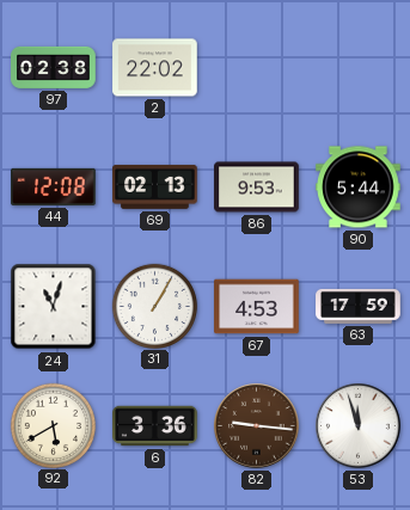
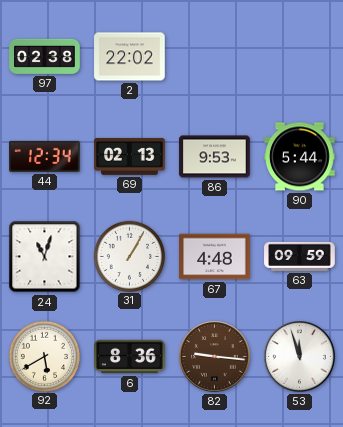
44: 12:08 -> 12:34 (45, 156)
67: 4:53 -> 4:48 (215, 257)
63: 17:59 -> 09:59 (300, 256)
6: 3:36 -> 8:36 (130, 357)
